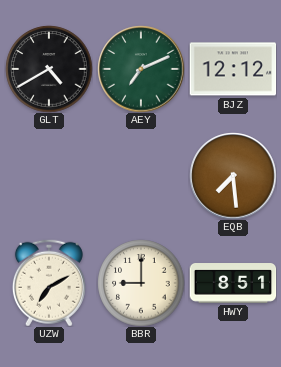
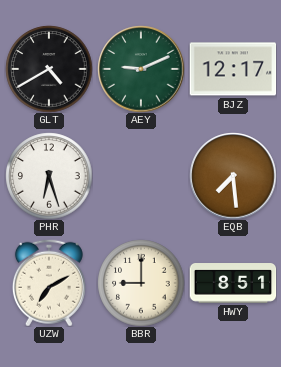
AEY: 7:11 -> 9:11 (141, 69)
BJZ: 12:12 -> 12:17 (233, 69)
PHR: none -> 6:27 (49, 176)
